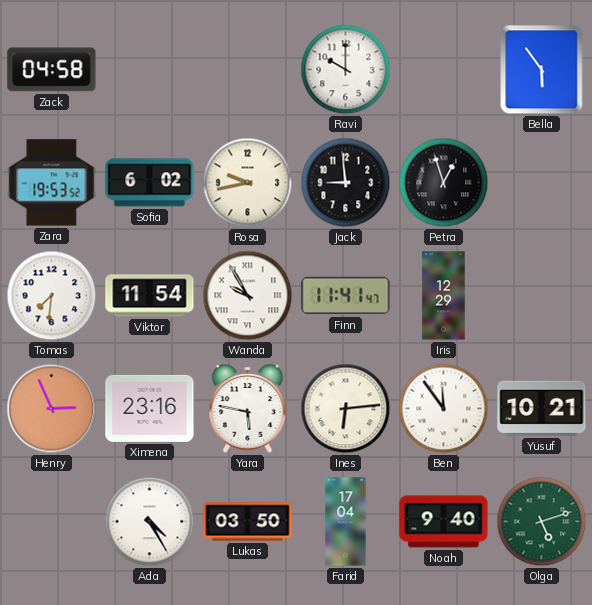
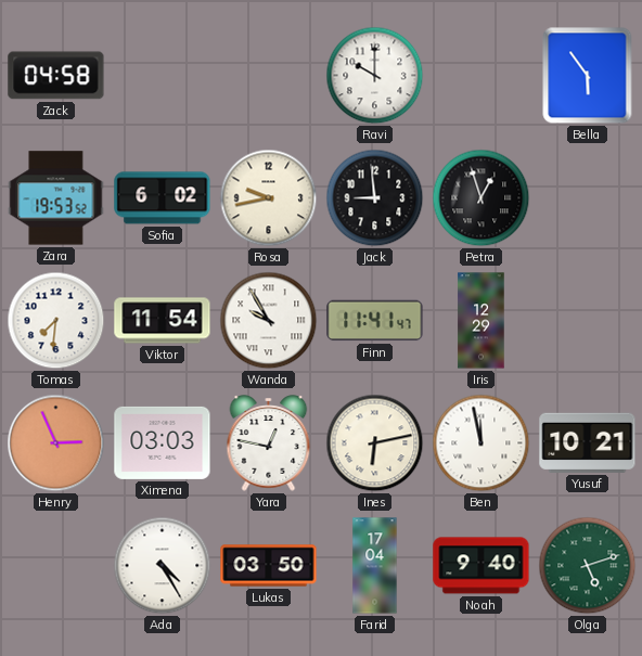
Ximena: 23:16 -> 03:03 (163, 442)
Yara: 5:47 -> 12:47 (269, 443)
Ines: 6:14 -> 6:13 (375, 443)
Ben: 11:54 -> 11:58 (481, 443)
